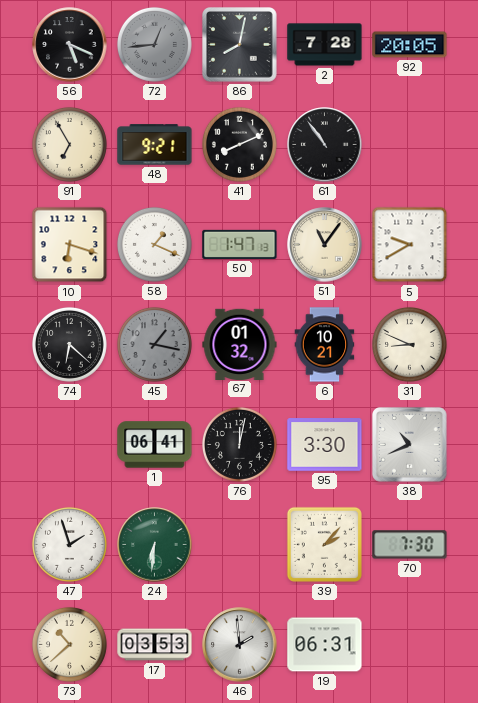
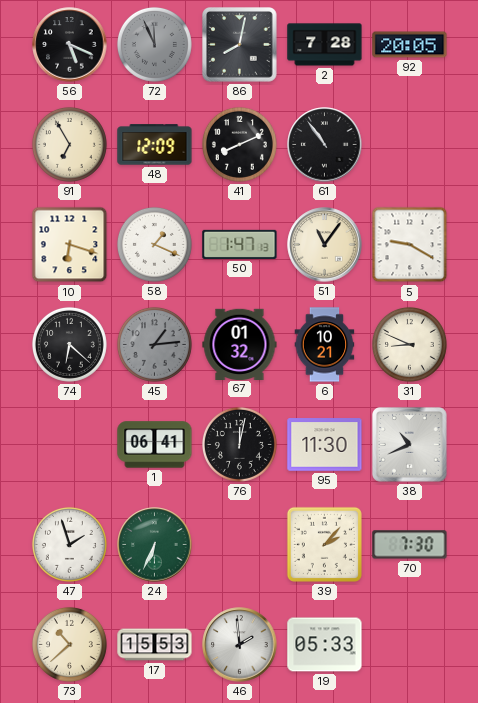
72: 12:44 -> 11:56 (154, 44)
48: 9:21 -> 12:09 (155, 145)
5: 9:40 -> 9:20 (410, 245)
45: 1:17 -> 1:14 (154, 344)
95: 3:30 -> 11:30 (325, 445)
24: 6:31 -> 6:34 (155, 545)
17: 03:53 -> 15:53 (155, 645)
19: 06:31 -> 05:33 (325, 645)
